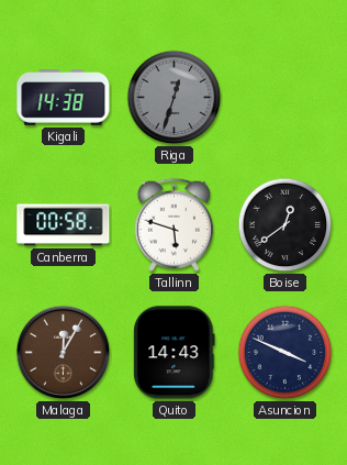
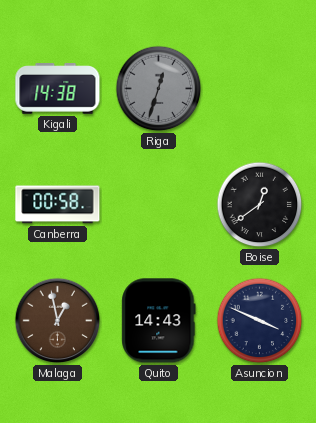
Tallinn: 5:48 -> none (173, 224)
Malaga: 12:05 -> 12:58 (58, 321)
